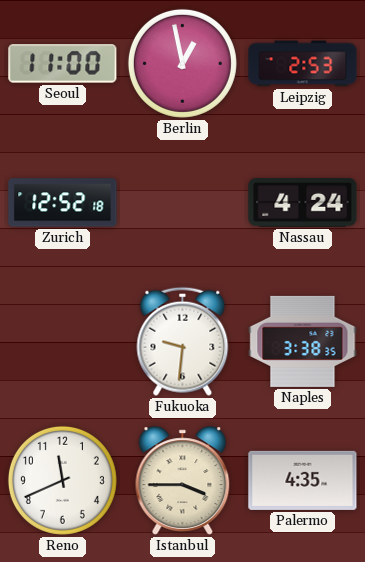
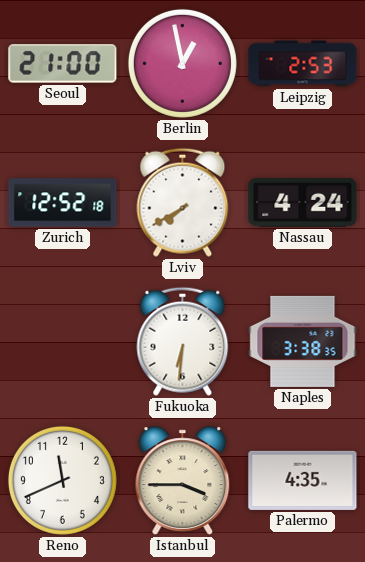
Seoul: 11:00 -> 21:00 (63, 64)
Lviv: none -> 7:40 (183, 202)
Fukuoka: 9:31 -> 6:31 (183, 341)
